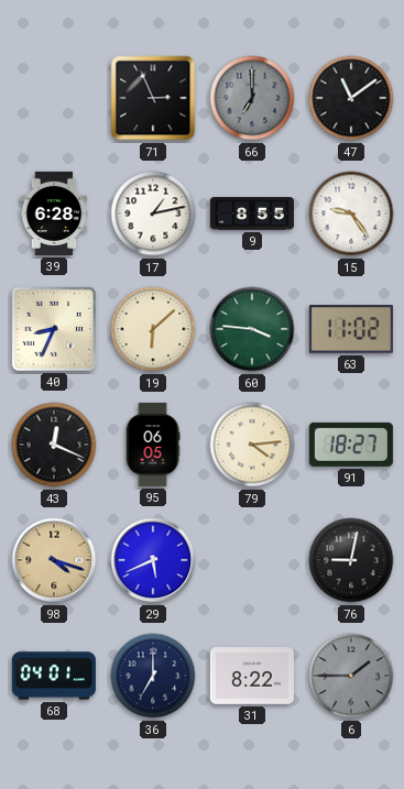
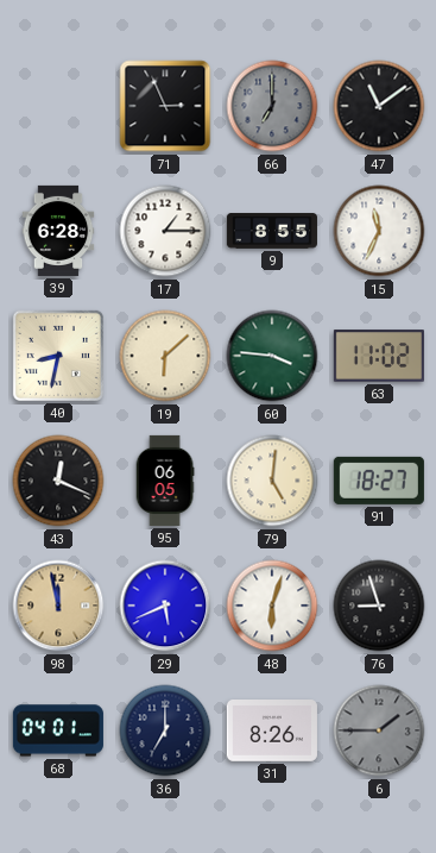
17: 1:13 -> 1:15 (165, 231)
15: 9:24 -> 11:34 (379, 231)
40: 8:34 -> 8:32 (58, 356)
79: 4:14 -> 5:01 (272, 481)
98: 4:18 -> 11:58 (58, 606)
48: none -> 6:03 (272, 606)
76: 9:02 -> 8:57 (379, 606)
31: 8:22 -> 8:26 (272, 732)
